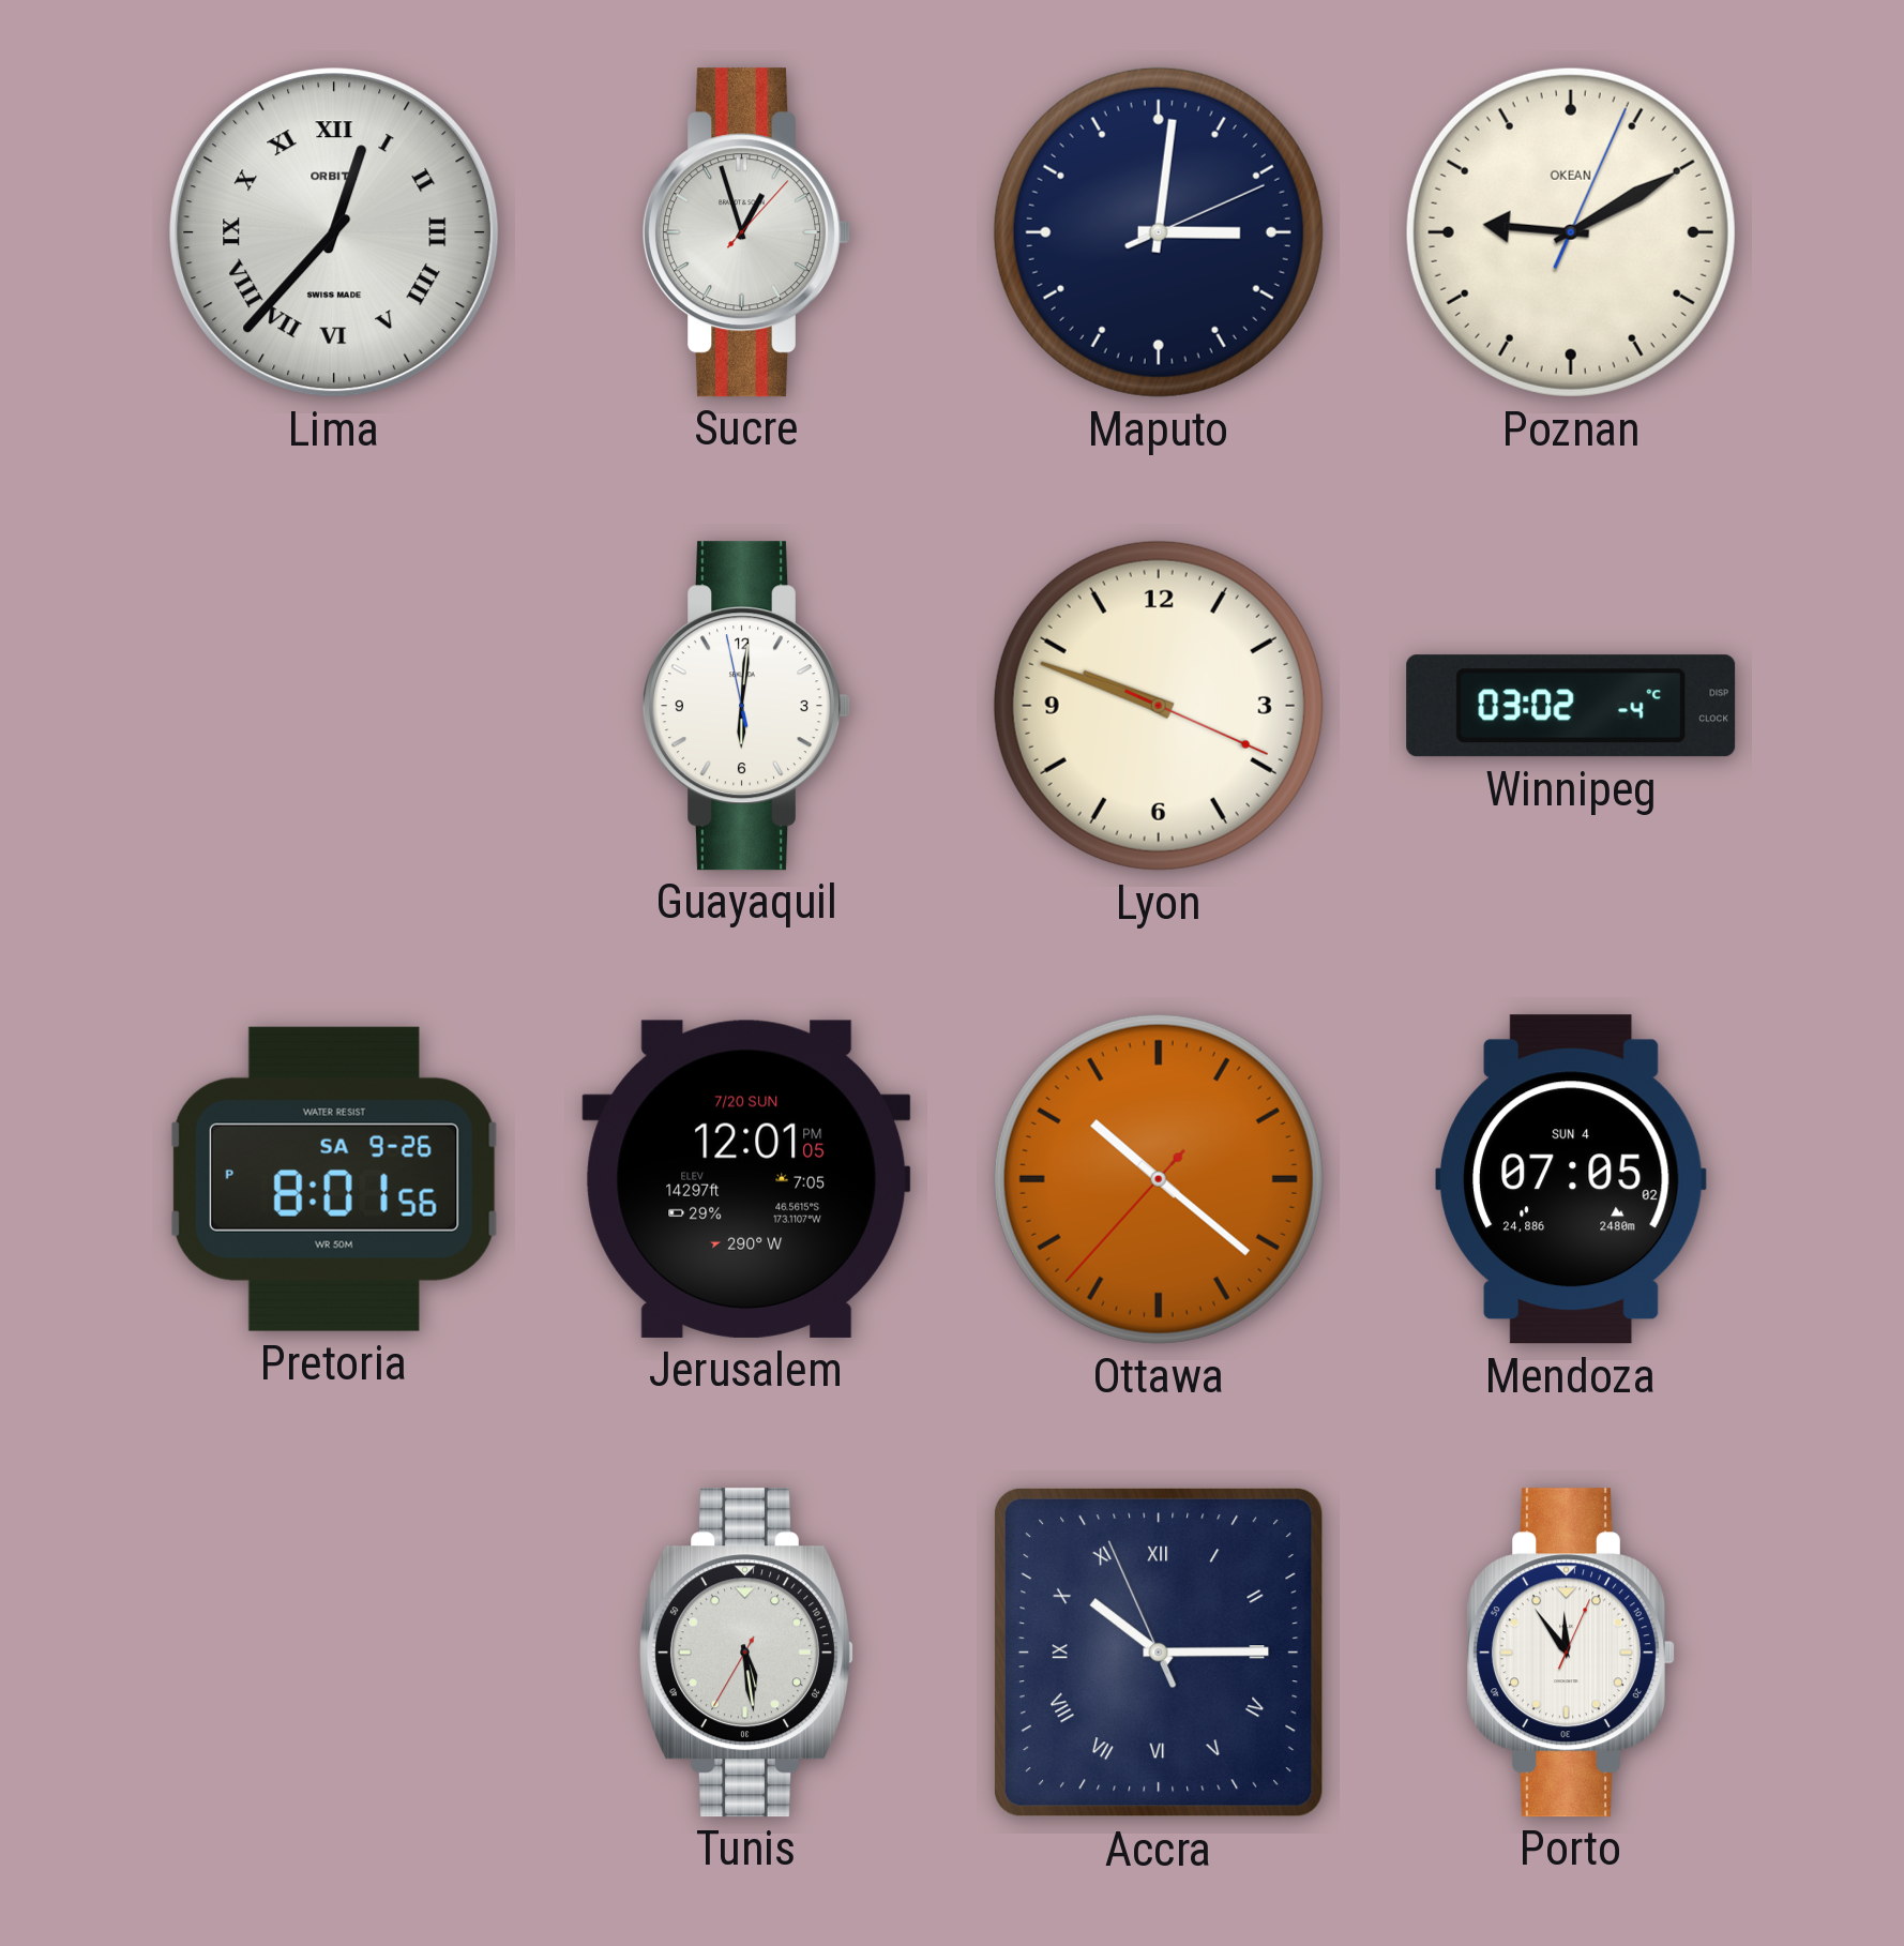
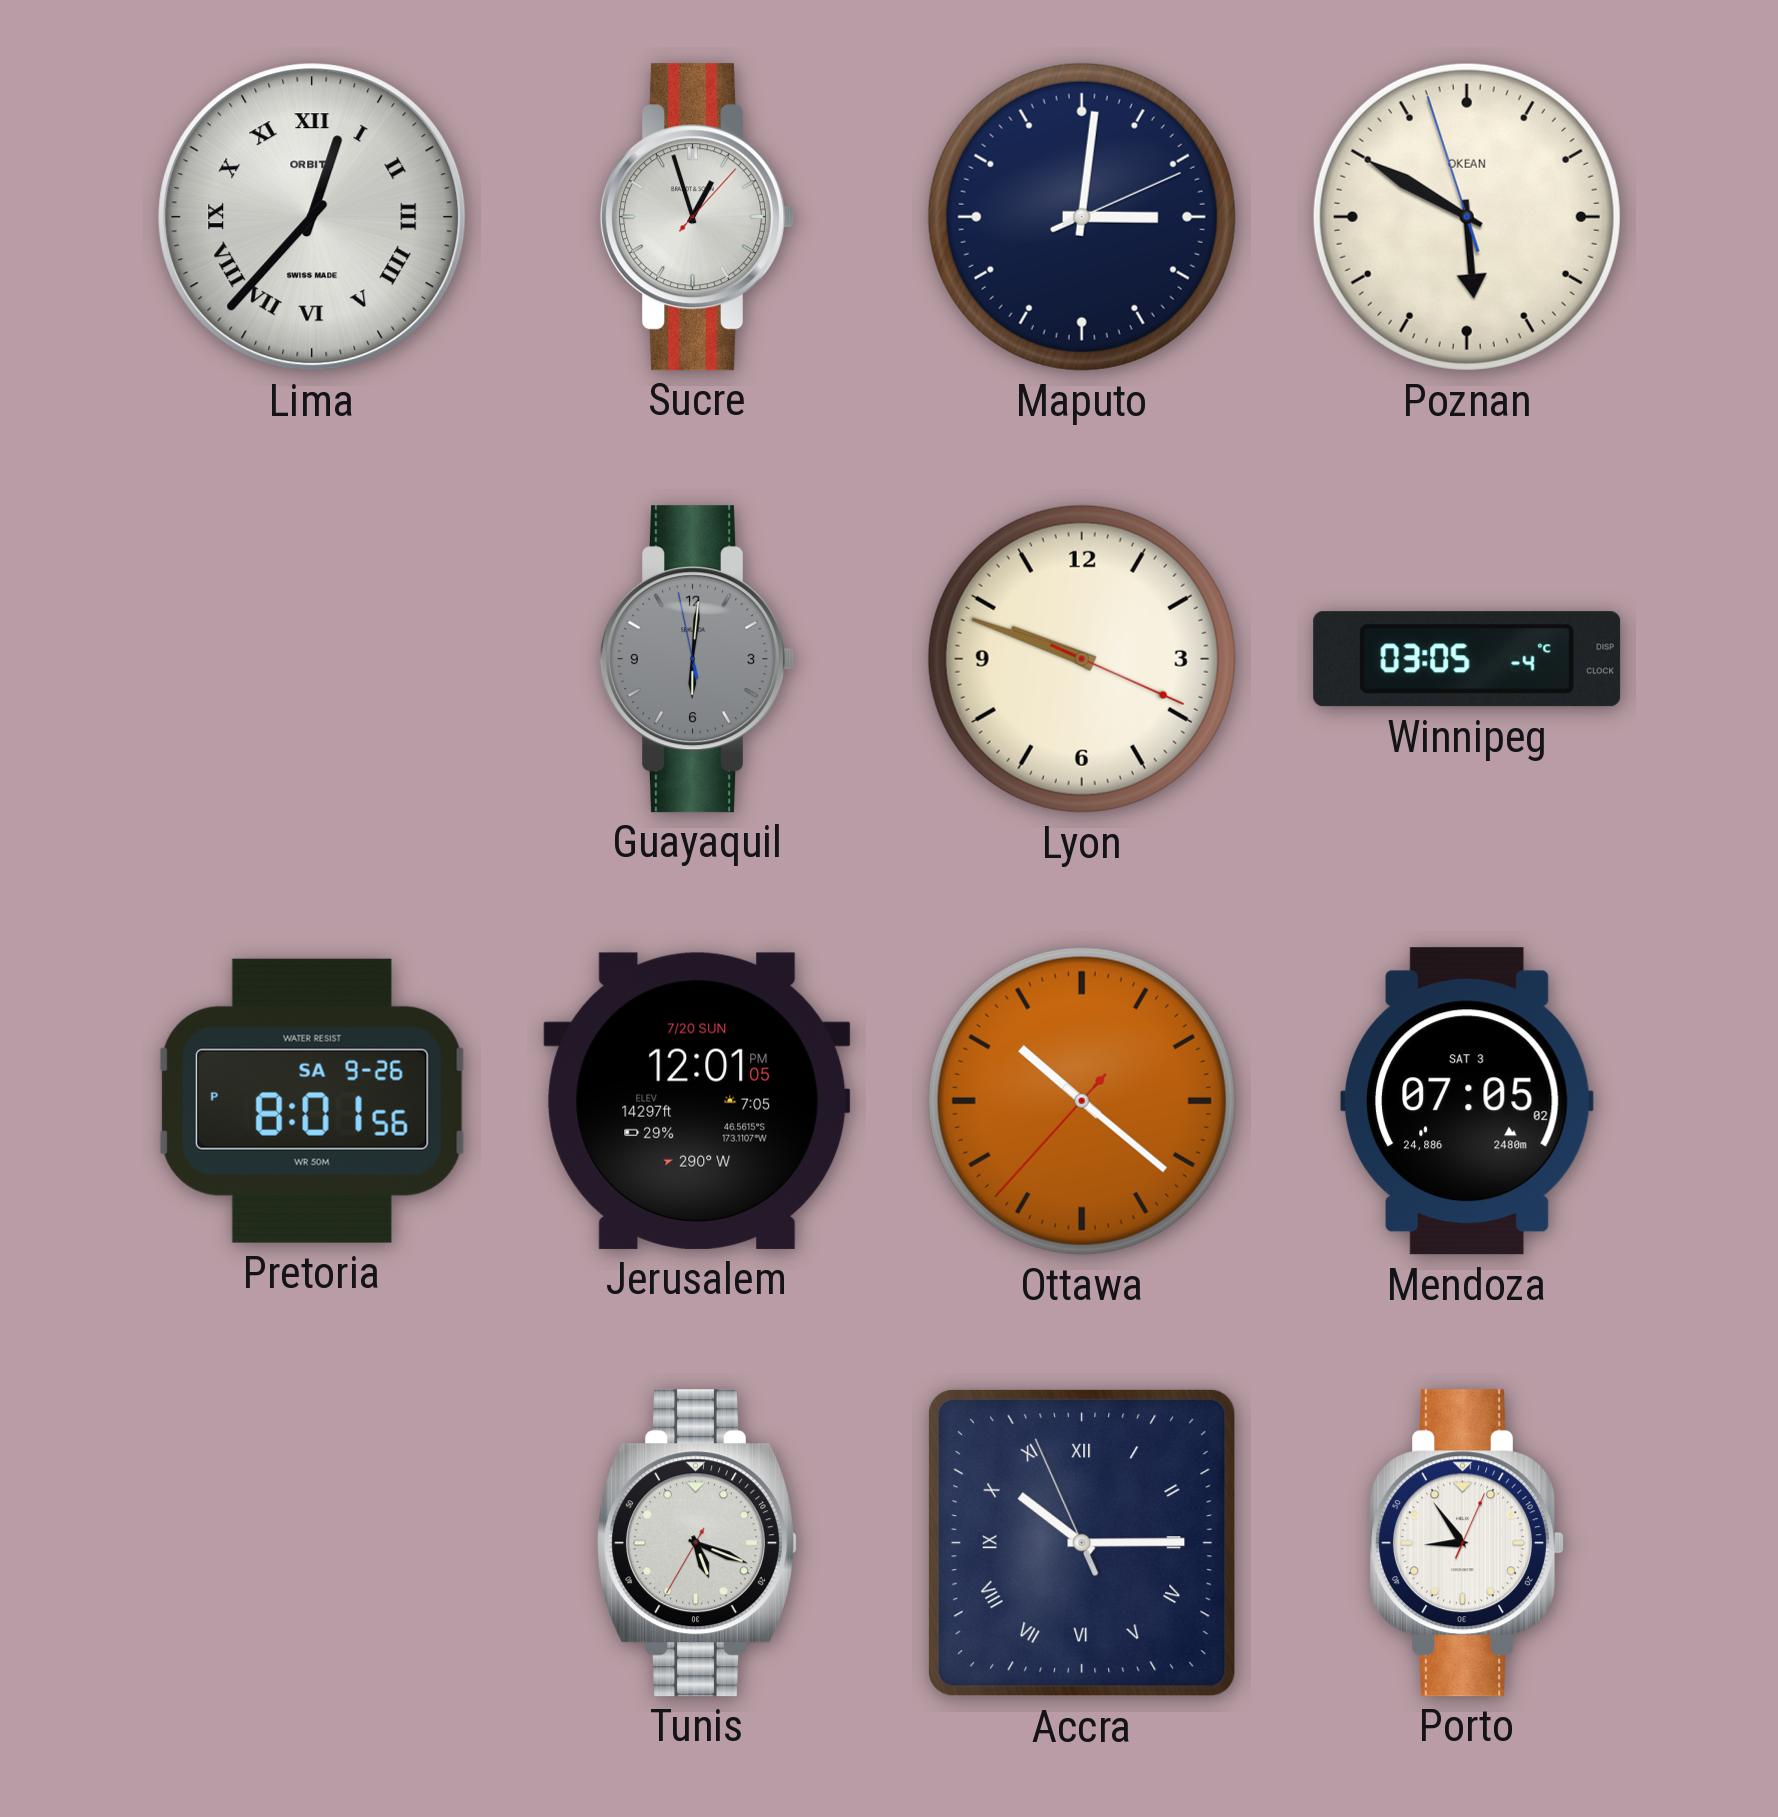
Poznan: 9:10 -> 5:49 (1467, 217)
Guayaquil dial: white -> grey (697, 659)
Winnipeg: 03:02 -> 03:05 (1467, 659)
Mendoza date: SUN 4 -> SAT 3 (1467, 1101)
Tunis: 5:28 -> 5:18 (697, 1543)
Porto: 11:54 -> 8:54 (1467, 1543)
